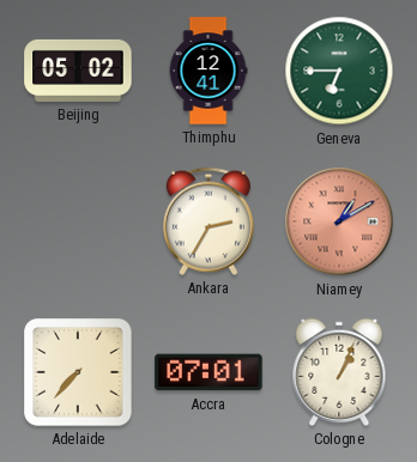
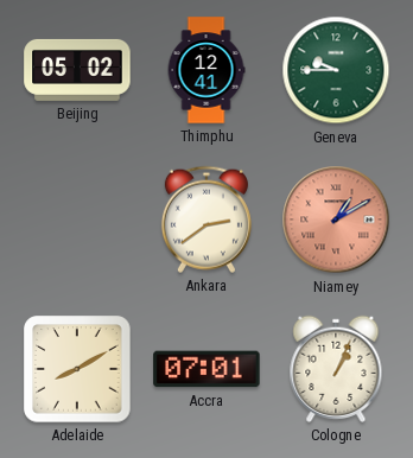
Geneva: 6:45 -> 9:45 (336, 70)
Ankara: 2:35 -> 2:39 (206, 220)
Adelaide: 7:37 -> 8:10 (77, 369)
